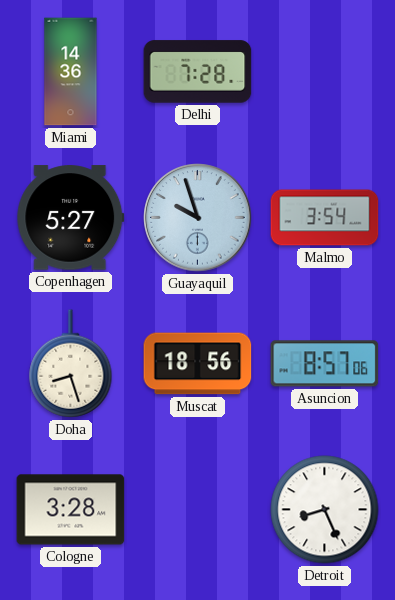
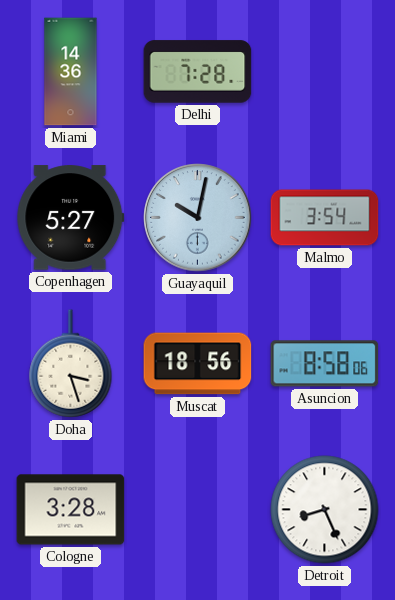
Guayaquil: 9:57 -> 10:02 (198, 218)
Doha: 8:27 -> 3:27 (71, 364)
Asuncion: 8:57 -> 8:58 (325, 364)
